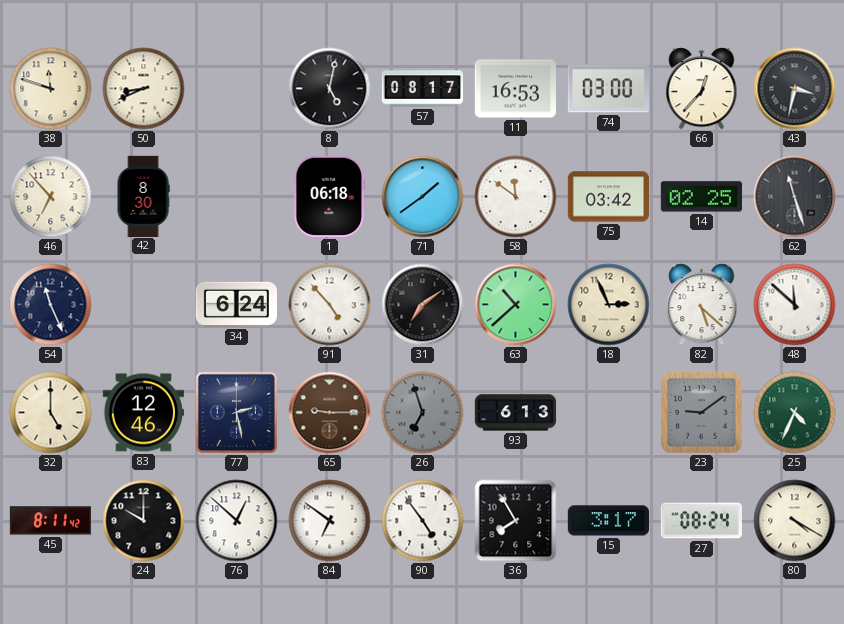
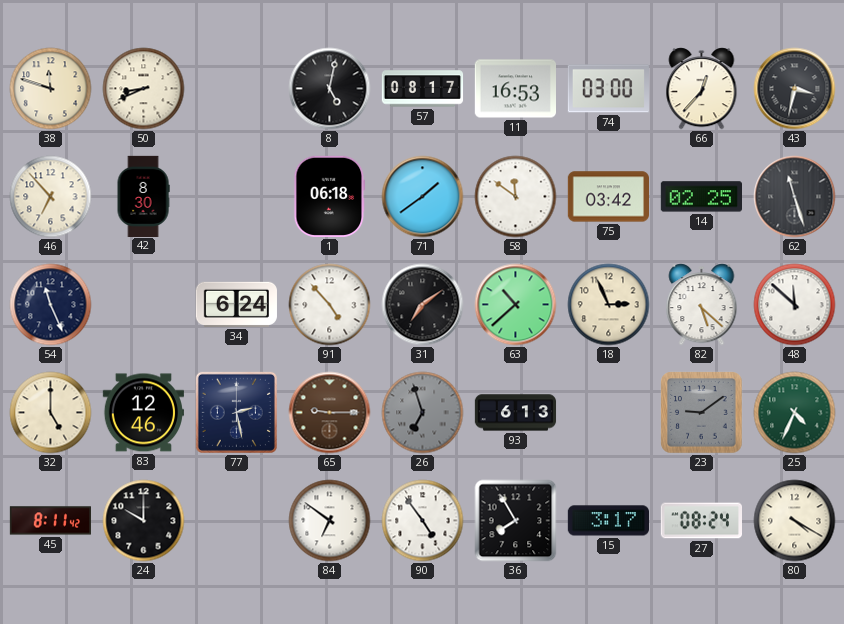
76: 12:52 -> none (237, 521)
